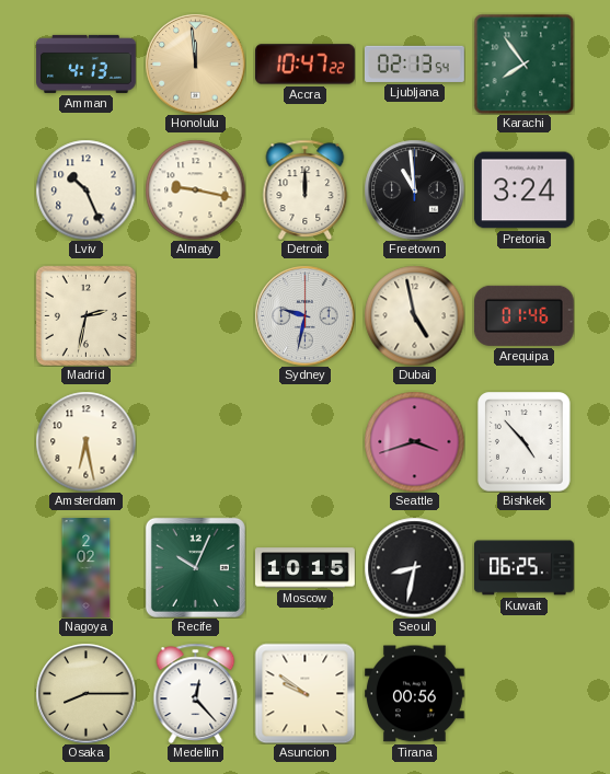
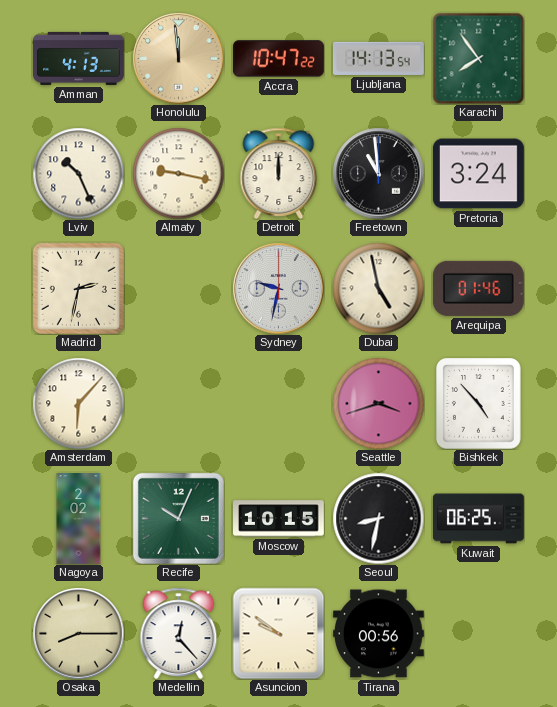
Ljubljana: 02:13 -> 14:13 (378, 58)
Amsterdam: 6:28 -> 6:07 (78, 403)
